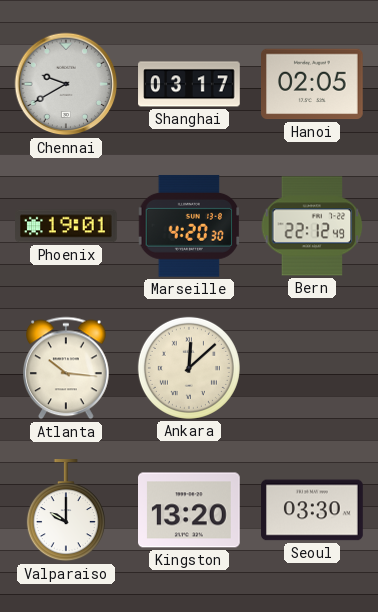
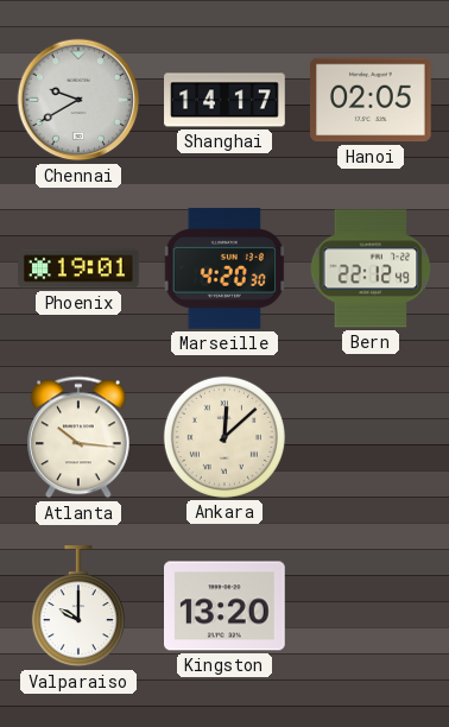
Shanghai: 03:17 -> 14:17 (224, 100)
Seoul: 03:30 -> none (313, 510)
